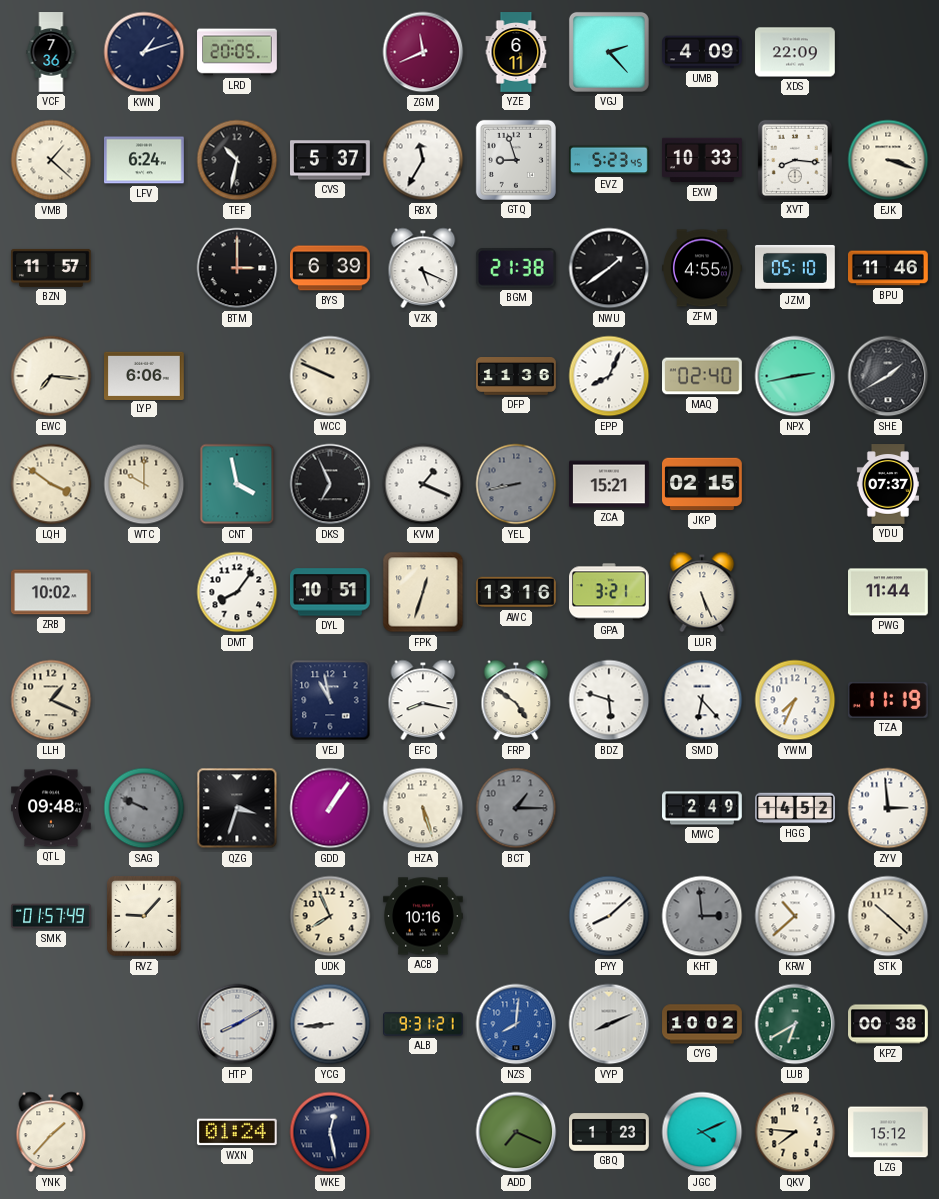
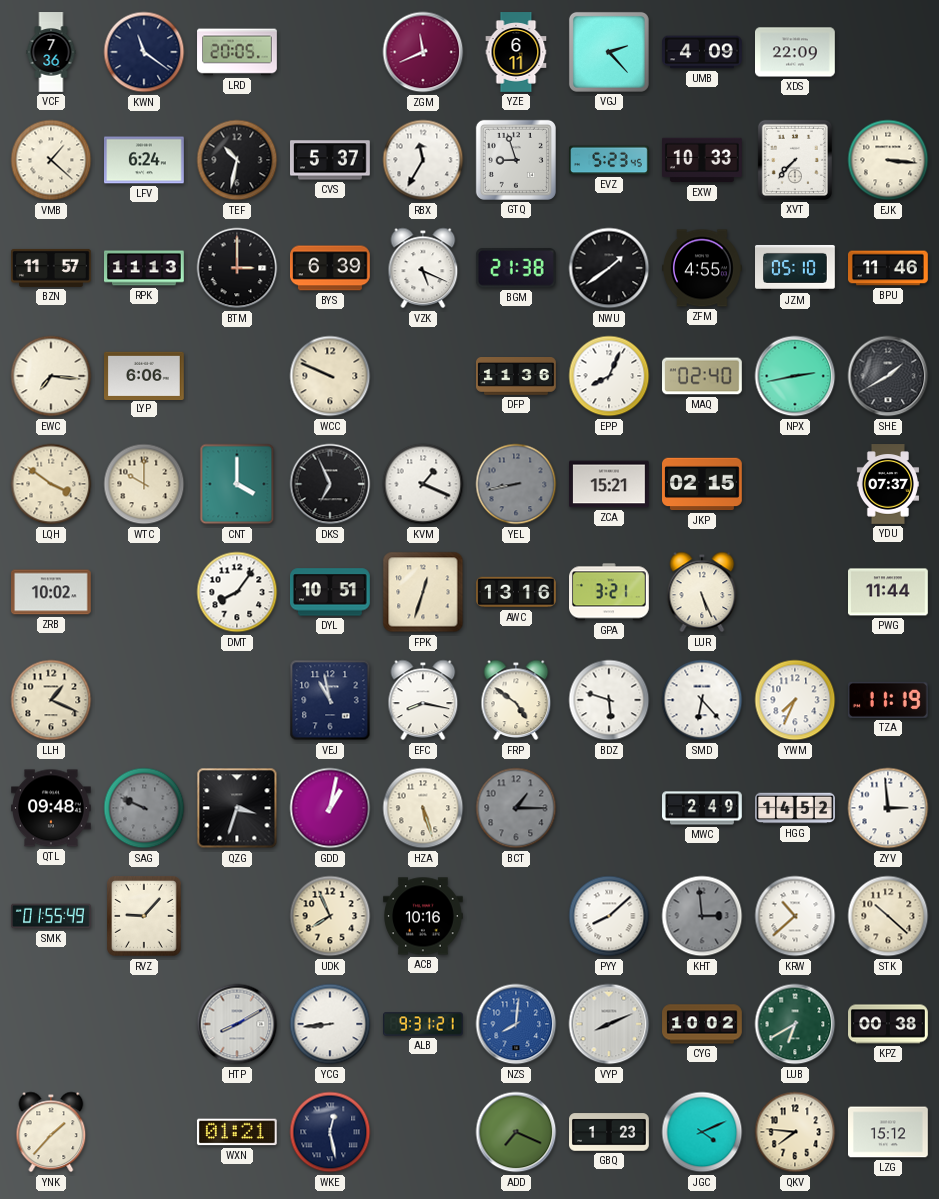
KWN: 1:12 -> 11:21 (144, 52)
XVT: 8:16 -> 7:37 (795, 160)
EJK: 3:18 -> 3:16 (888, 160)
RPK: none -> 11:13 (145, 268)
CNT: 3:58 -> 4:00 (237, 484)
GDD: 1:06 -> 1:02 (330, 808)
SMK: 01:57 -> 01:55 (52, 916)
WXN: 01:24 -> 01:21 (237, 1132)
